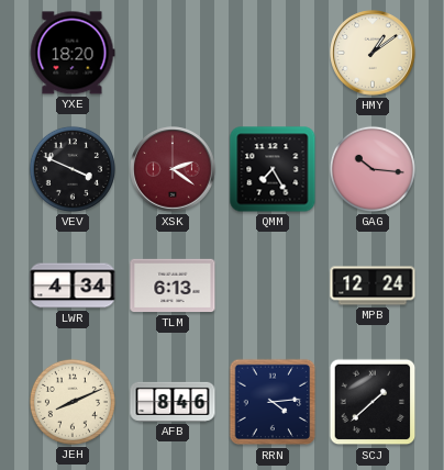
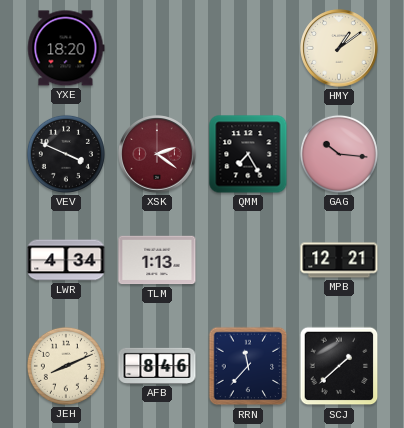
TLM: 6:13 -> 1:13 (157, 260)
MPB: 12:24 -> 12:21 (339, 260)
RRN: 4:14 -> 11:37 (248, 366)
